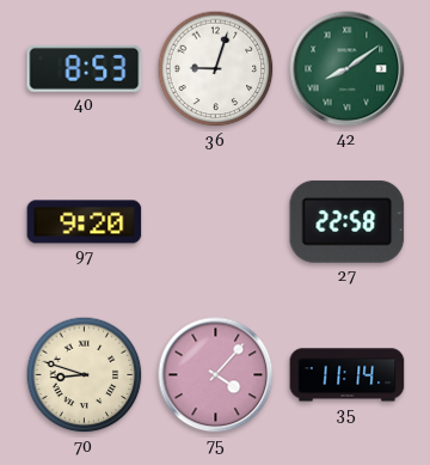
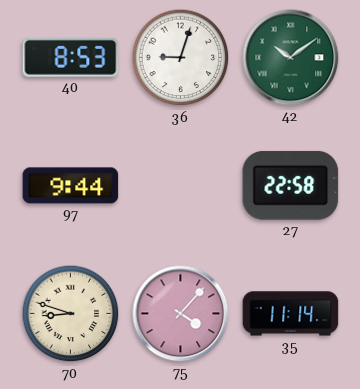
42: 8:09 -> 10:09 (291, 58)
97: 9:20 -> 9:44 (71, 186)
